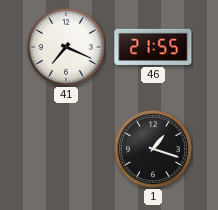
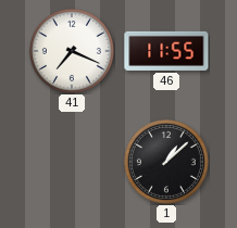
46: 21:55 -> 11:55 (166, 51)
1: 1:18 -> 1:08 (166, 162)
